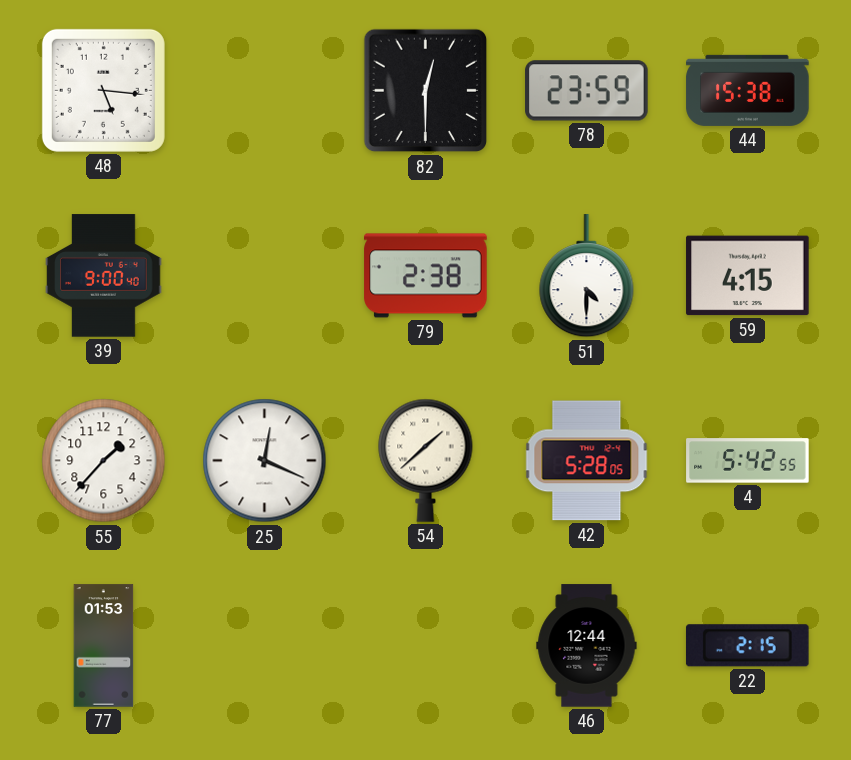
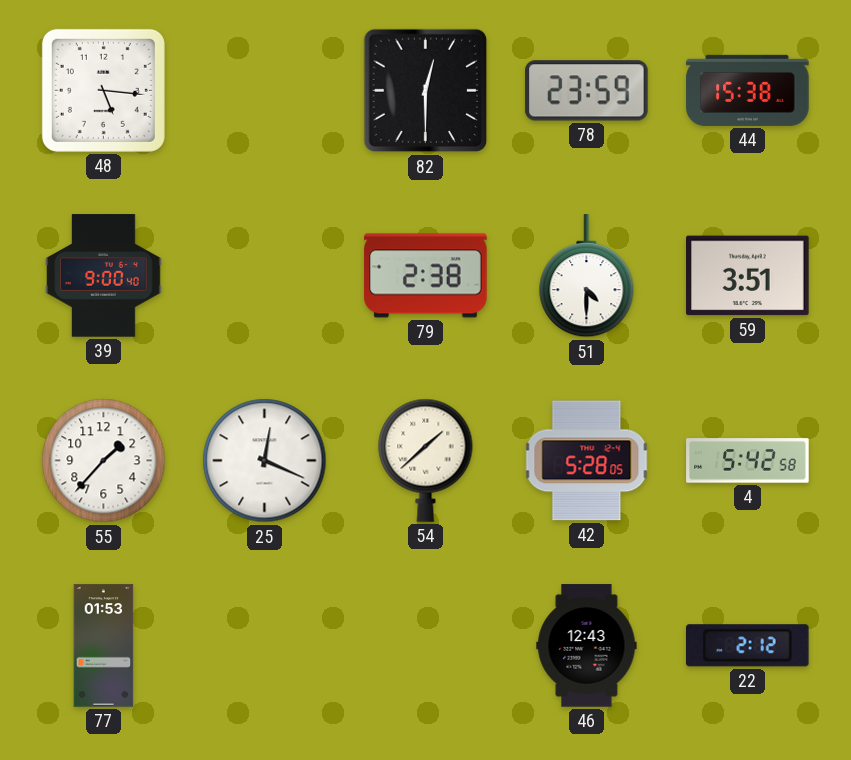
59: 4:15 -> 3:51 (748, 276)
4: 5:42:55 -> 5:42:58 (748, 461)
46: 12:44 -> 12:43 (587, 646)
22: 2:15 -> 2:12 (747, 646)
